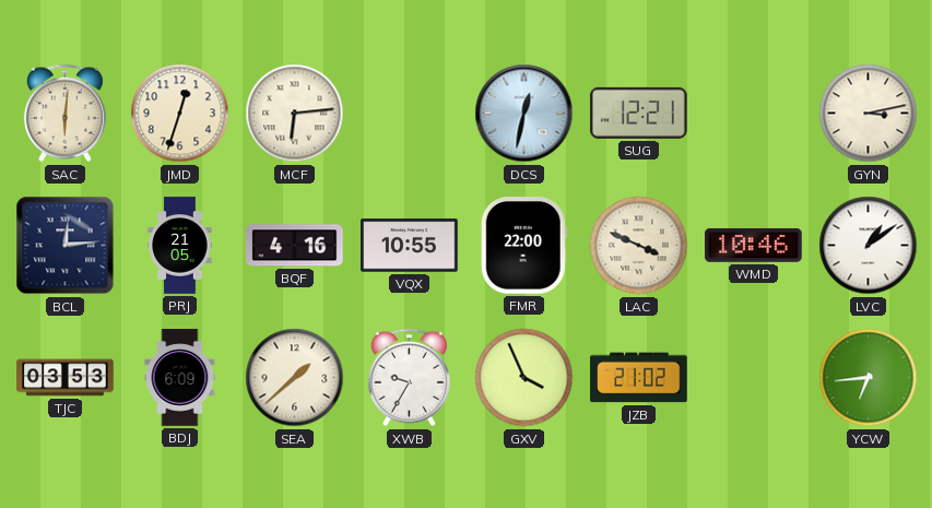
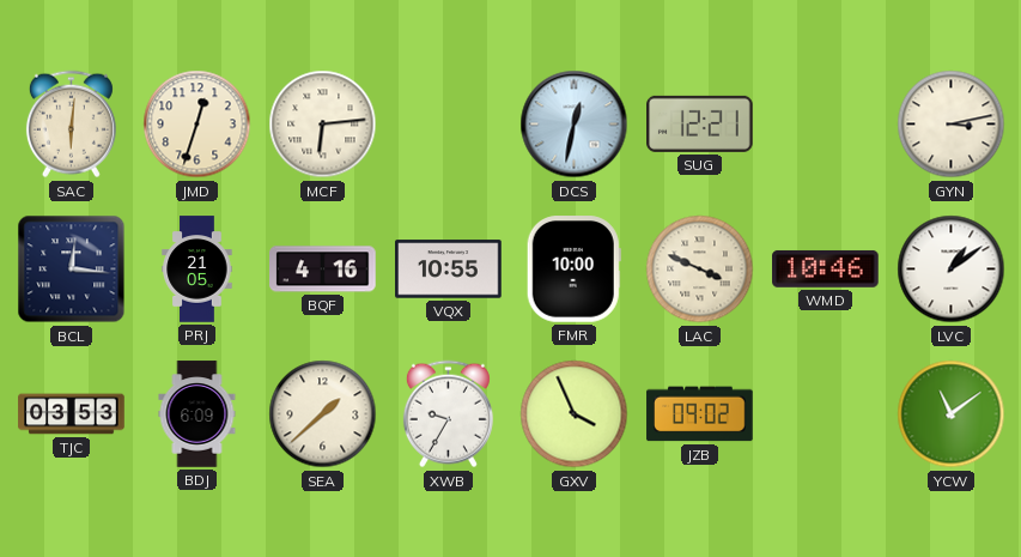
BCL: 12:14 -> 12:16 (72, 270)
FMR: 22:00 -> 10:00 (573, 270)
JZB: 21:02 -> 09:02 (700, 414)
YCW: 6:44 -> 11:09 (952, 414)
